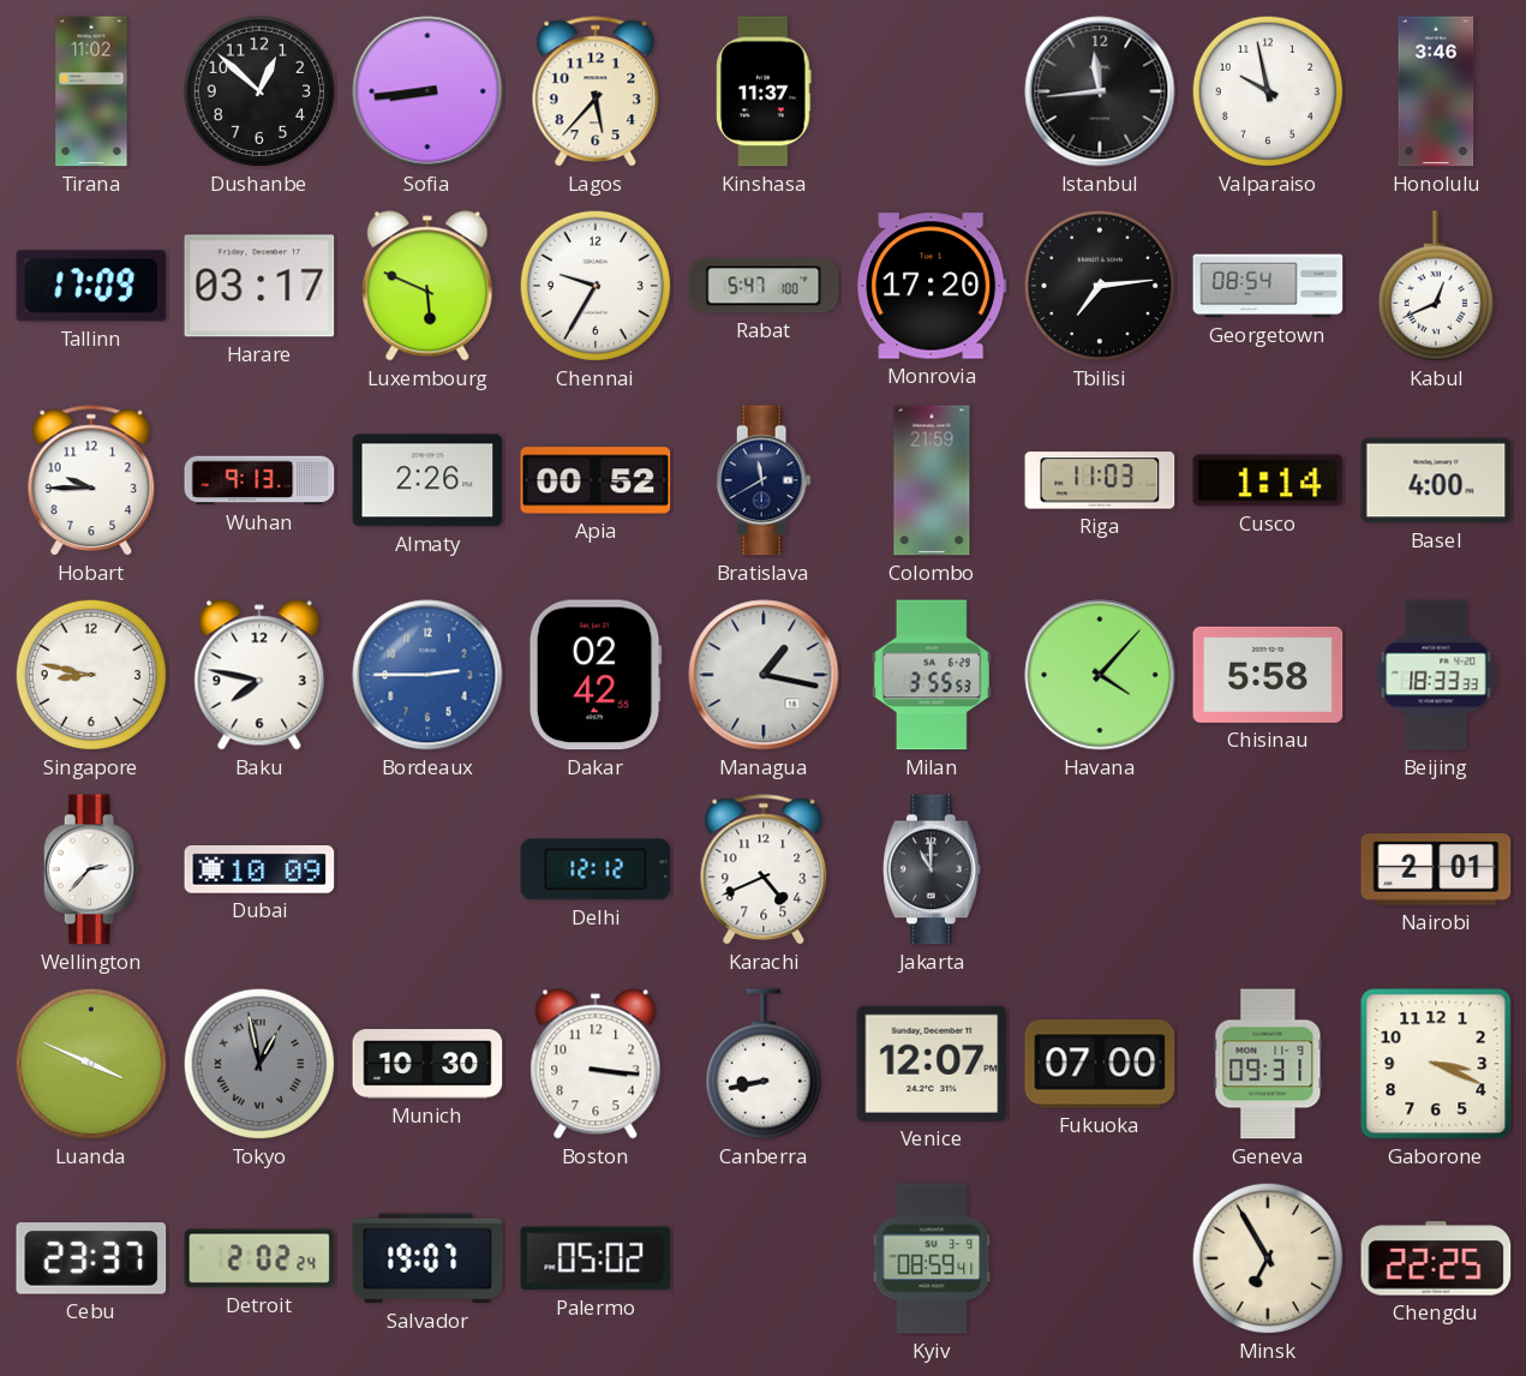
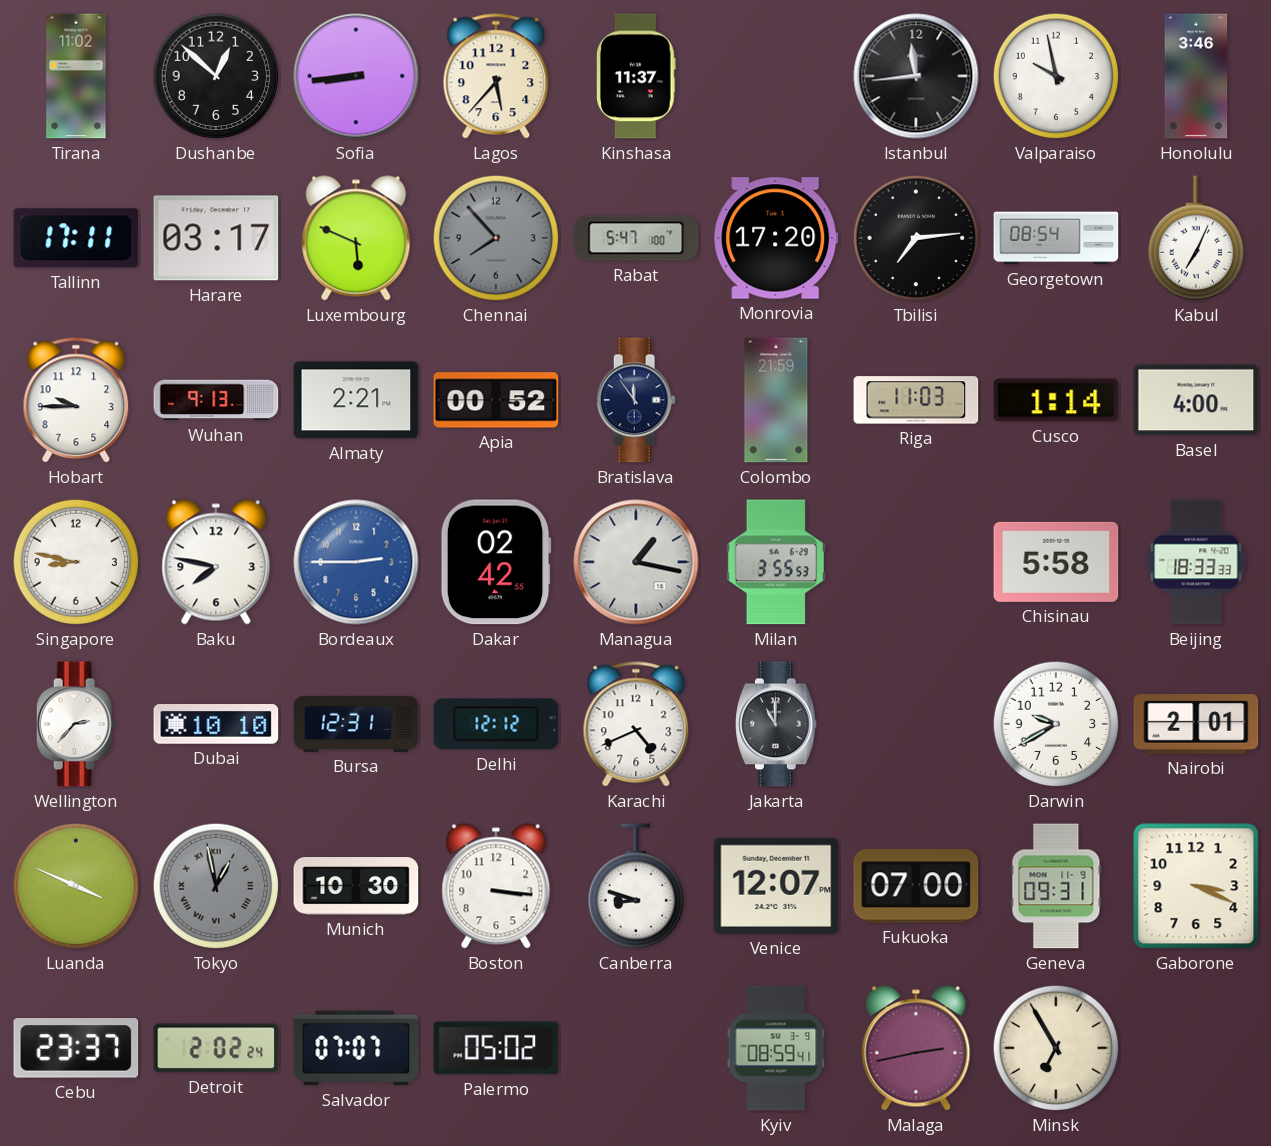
Tallinn: 17:09 -> 17:11 (76, 238)
Chennai: 9:35 -> 7:53 (496, 238)
Chennai dial: white -> grey (496, 238)
Kabul: 12:41 -> 7:04 (1195, 238)
Almaty: 2:26 -> 2:21 (356, 400)
Bratislava: 11:40 -> 11:54 (636, 400)
Havana: 4:07 -> none (1100, 675)
Dubai: 10:09 -> 10:10 (216, 724)
Bursa: none -> 12:31 (356, 724)
Darwin: none -> 9:40 (1056, 724)
Canberra: 8:43 -> 8:48 (635, 886)
Salvador: 19:07 -> 07:07 (356, 1048)
Malaga: none -> 2:43 (916, 1048)
Chengdu: 22:25 -> none (1436, 1258)
